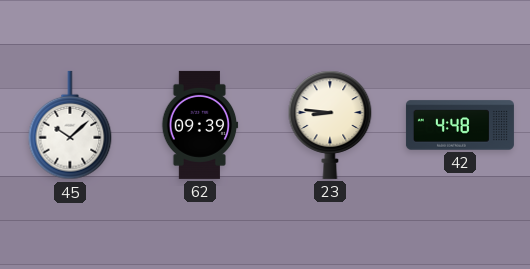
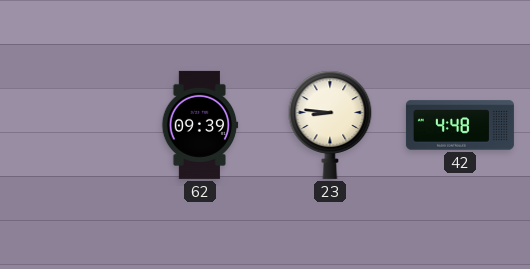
45: 10:08 -> none (70, 125)
